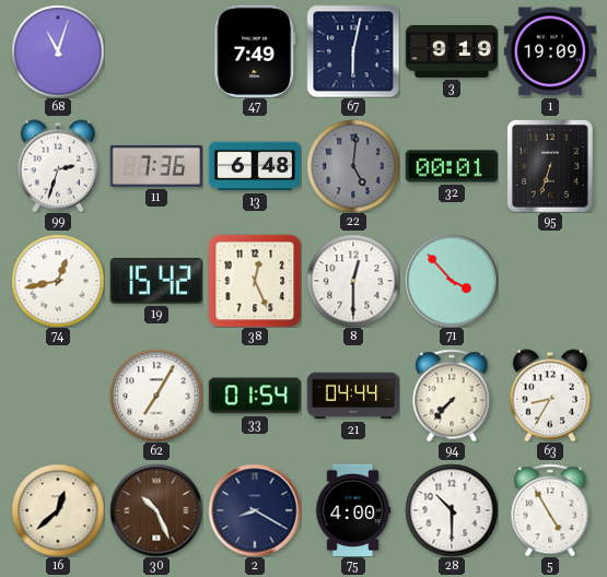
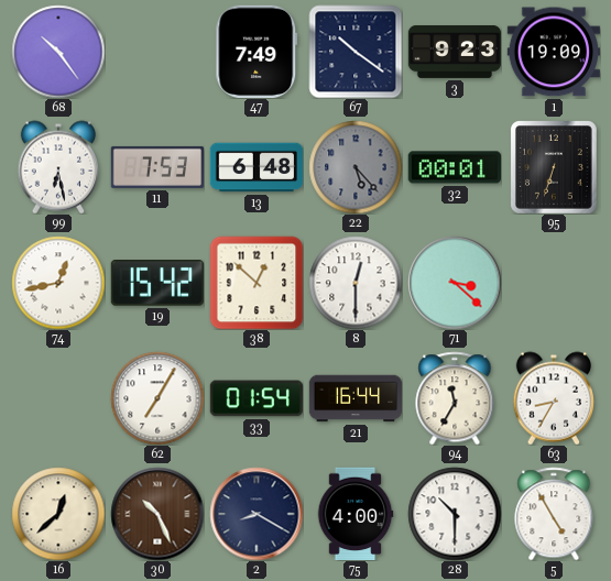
68: 11:03 -> 10:24 (58, 52)
67: 6:02 -> 10:21 (356, 52)
3: 9:19 -> 9:23 (455, 52)
99: 2:33 -> 6:28 (57, 167)
11: 7:36 -> 7:53 (157, 167)
22: 5:01 -> 5:23 (356, 167)
38: 12:26 -> 12:52 (257, 283)
71: 3:53 -> 3:22 (455, 283)
21: 04:44 -> 16:44 (356, 398)
94: 7:37 -> 11:35 (455, 398)
